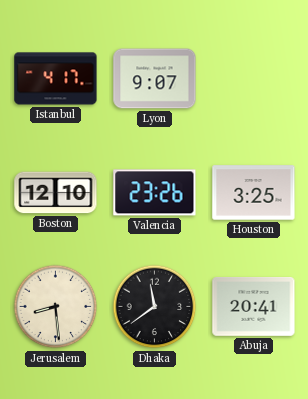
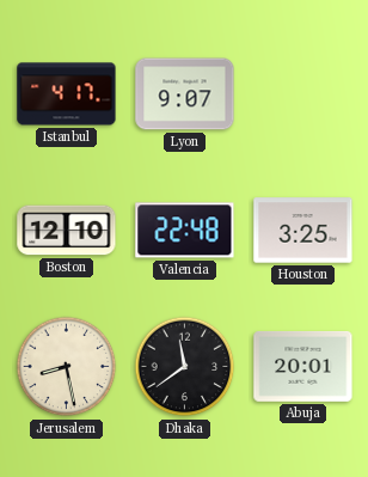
Valencia: 23:26 -> 22:48 (185, 231)
Jerusalem: 8:29 -> 8:28 (67, 367)
Abuja: 20:41 -> 20:01 (303, 367)
